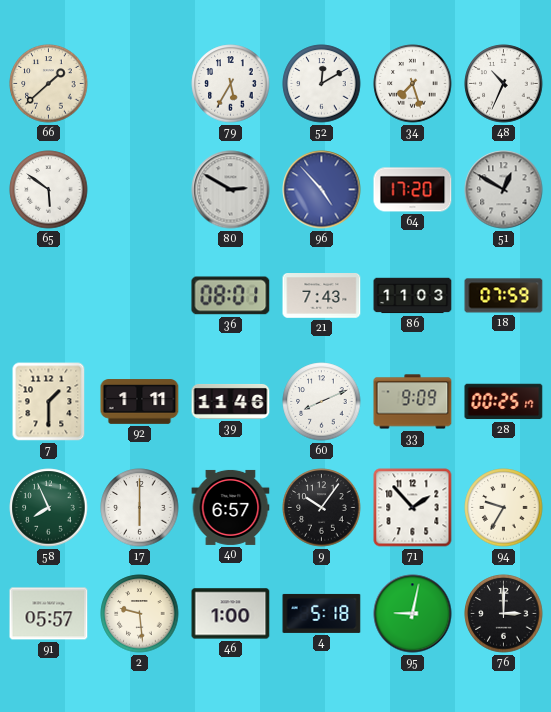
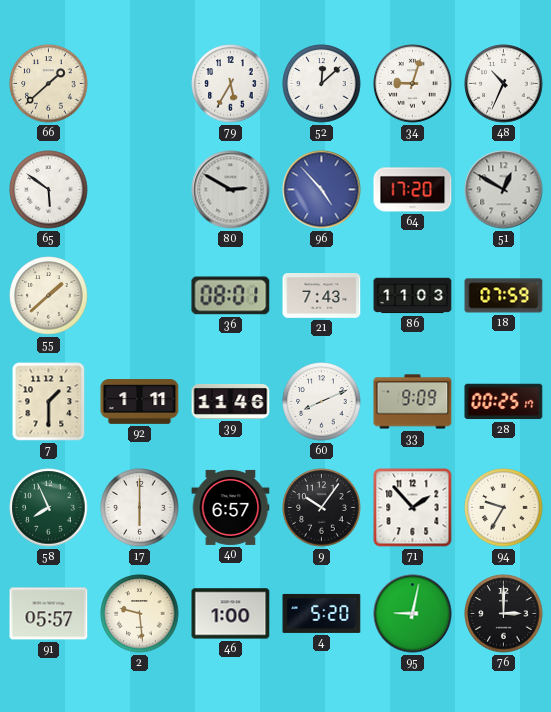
52: 12:10 -> 12:08 (322, 84)
34: 7:27 -> 9:03 (413, 84)
55: none -> 1:38 (49, 296)
4: 5:18 -> 5:20 (322, 613)
